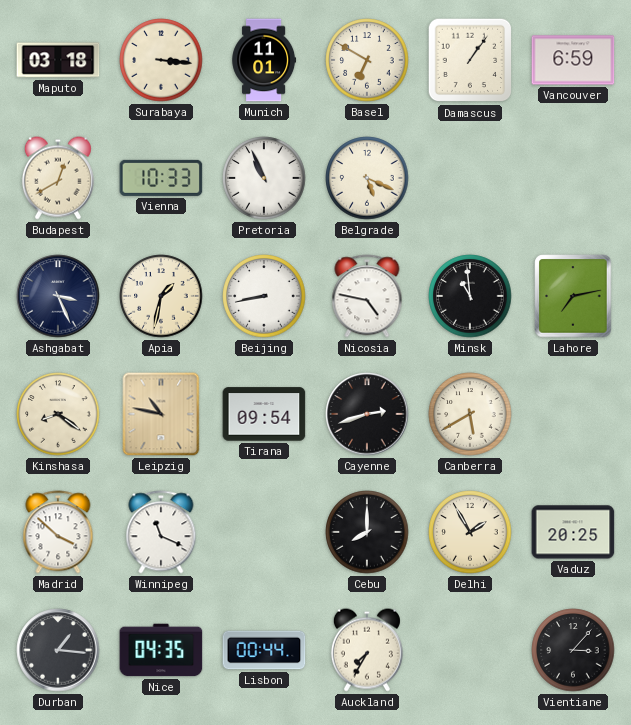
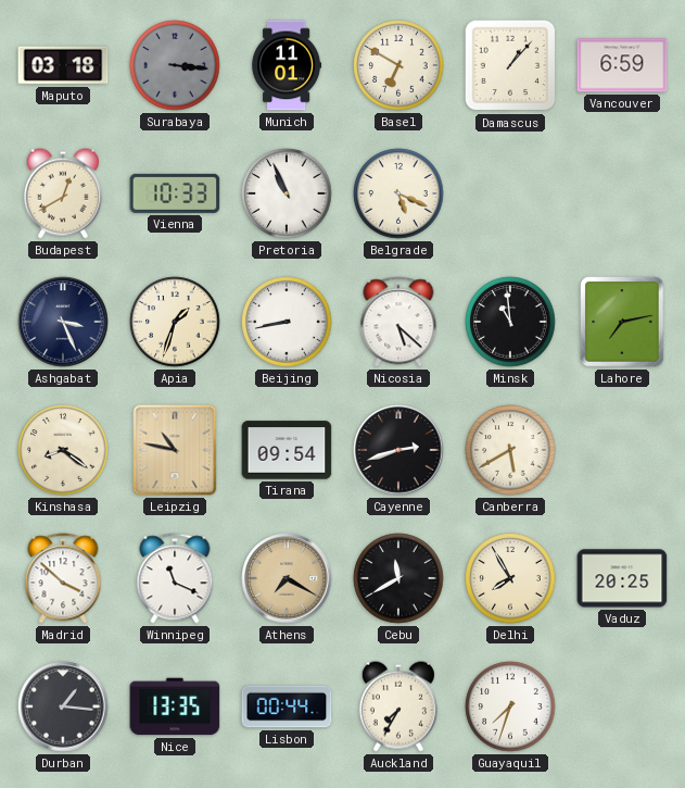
Surabaya dial: cream -> grey (175, 65)
Damascus: 1:06 -> 1:07 (510, 65)
Apia: 1:32 -> 1:33 (175, 322)
Nicosia: 4:47 -> 5:22 (398, 322)
Athens: none -> 7:20 (287, 578)
Cebu: 8:00 -> 11:40 (398, 578)
Delhi: 1:55 -> 7:55 (510, 578)
Nice: 04:35 -> 13:35 (175, 706)
Guayaquil: none -> 7:33 (510, 706)
Vientiane: 3:07 -> none (573, 650)
